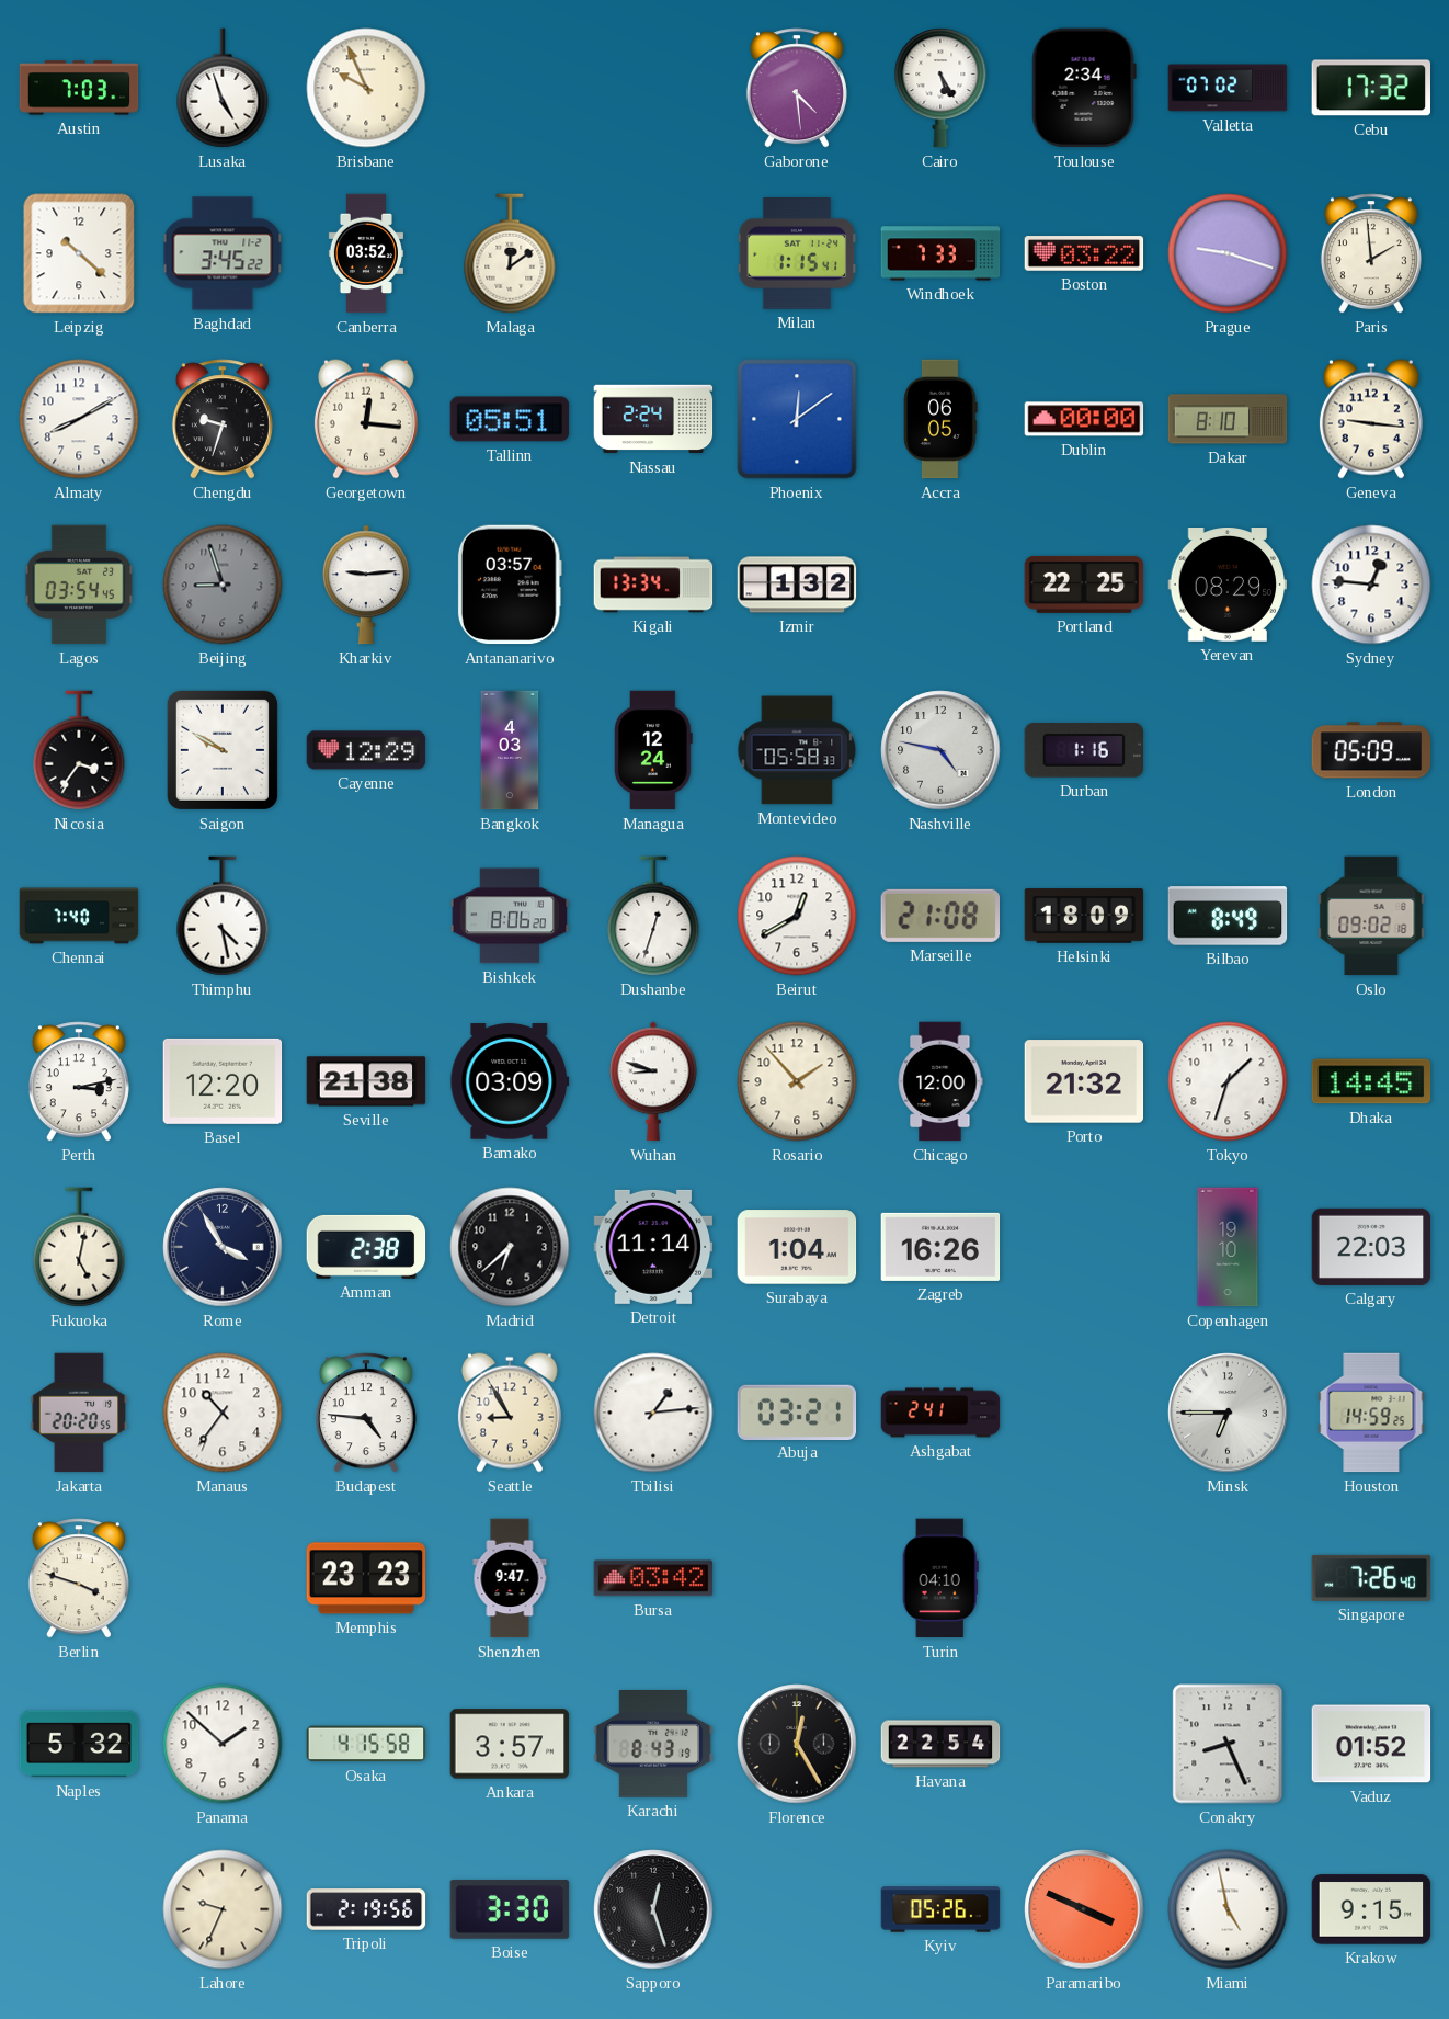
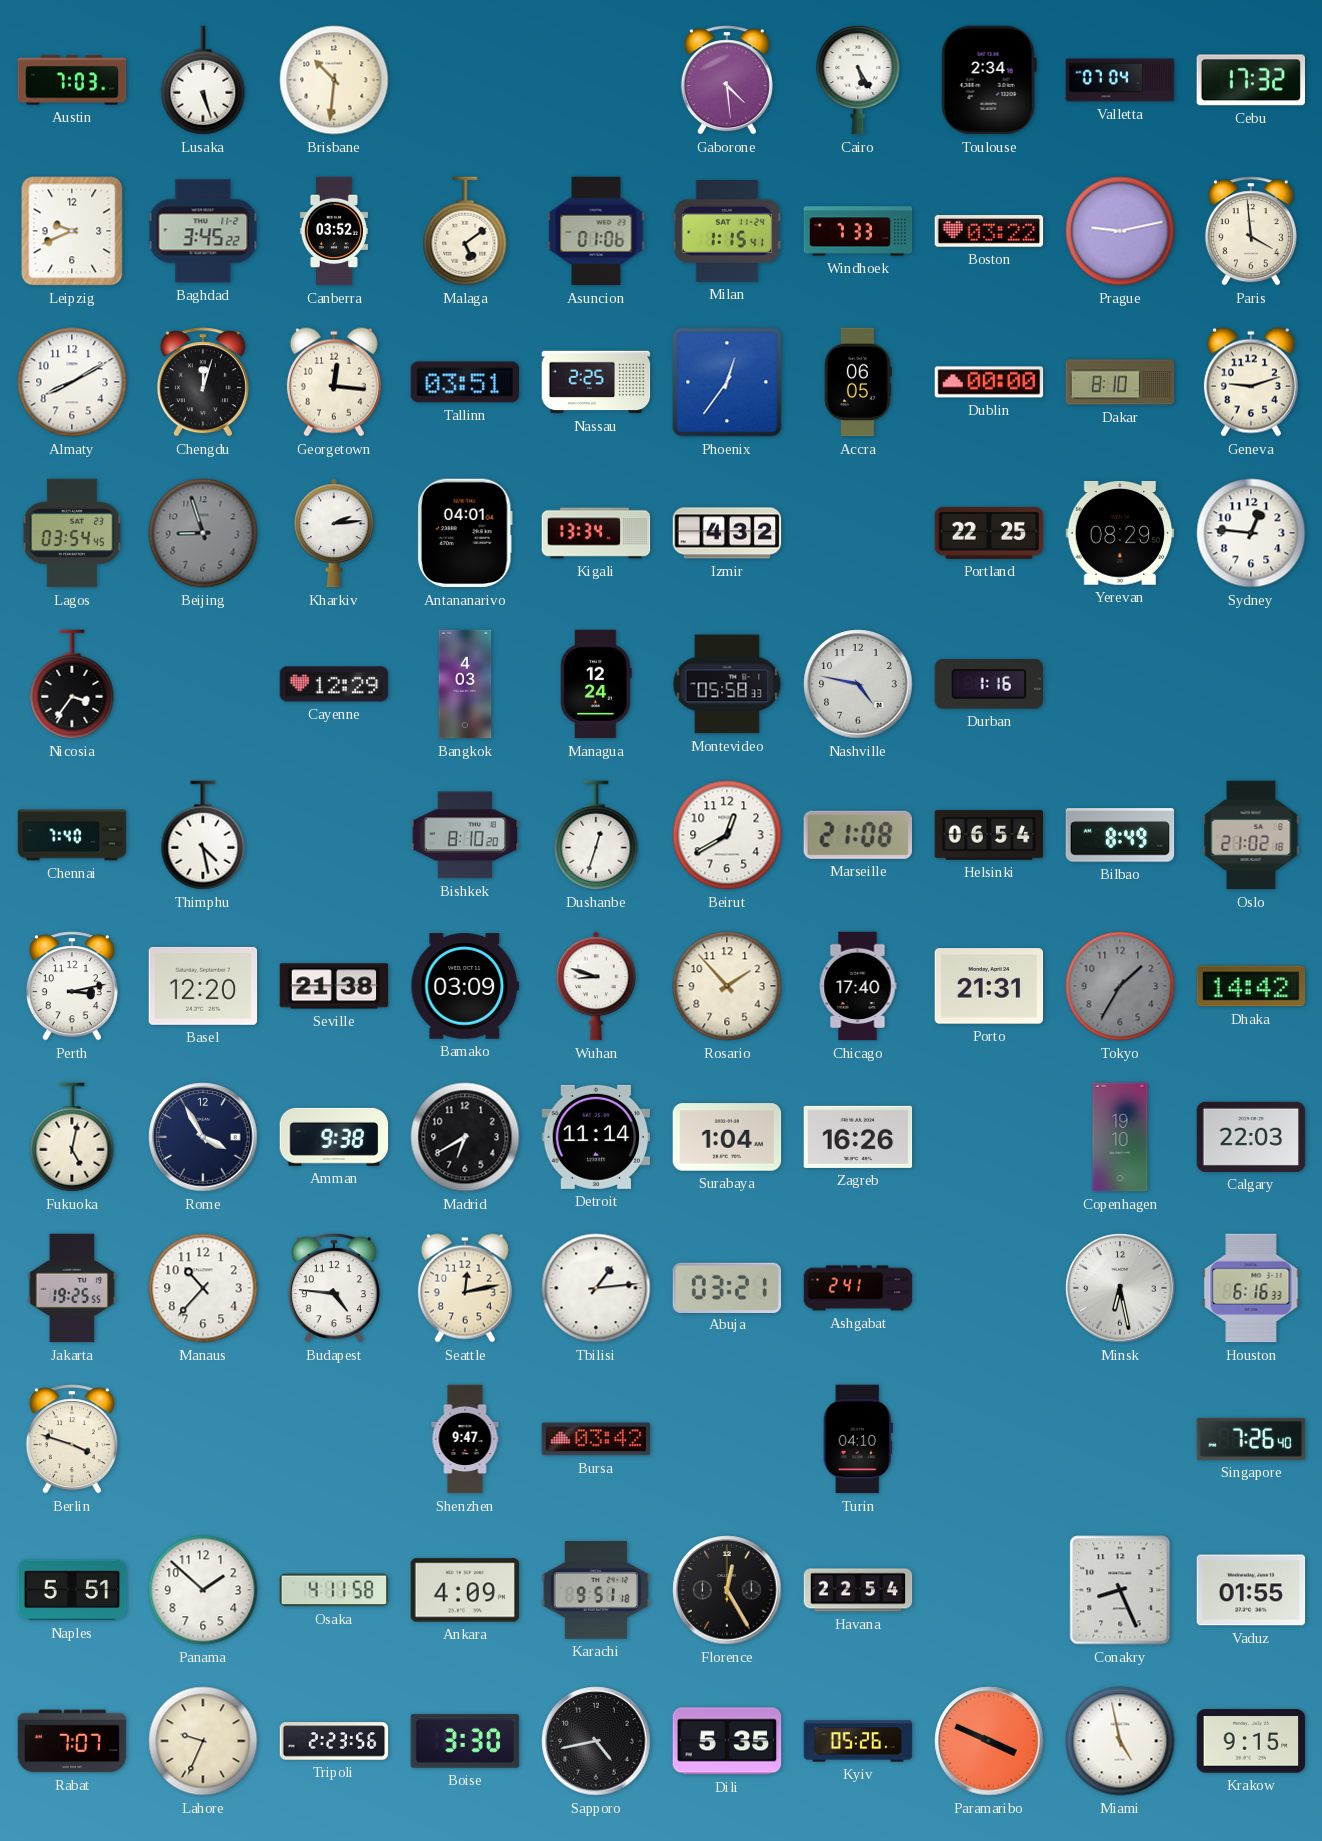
Lusaka: 4:57 -> 5:27 (203, 80)
Brisbane: 9:56 -> 10:31 (334, 80)
Valletta: 07:02 -> 07:04 (1120, 80)
Leipzig: 10:22 -> 9:41 (72, 231)
Malaga: 12:09 -> 5:09 (465, 231)
Asuncion: none -> 01:06 (596, 231)
Prague: 9:18 -> 9:13 (1120, 231)
Paris: 1:59 -> 3:59 (1251, 231)
Chengdu: 9:33 -> 12:03 (203, 382)
Tallinn: 05:51 -> 03:51 (465, 382)
Nassau: 2:24 -> 2:25 (596, 382)
Phoenix: 12:09 -> 12:36 (727, 382)
Geneva: 9:16 -> 9:12 (1251, 382)
Kharkiv: 9:14 -> 2:14 (334, 533)
Antananarivo: 03:57 -> 04:01 (465, 533)
Izmir: 1:32 -> 4:32 (727, 533)
Saigon: 9:50 -> none (223, 750)
London: 05:09 -> none (1371, 750)
Bishkek: 8:06 -> 8:10 (465, 835)
Helsinki: 18:09 -> 06:54 (989, 835)
Oslo: 09:02 -> 21:02 (1251, 835)
Chicago: 12:00 -> 17:40 (858, 986)
Porto: 21:32 -> 21:31 (989, 986)
Tokyo: 1:33 -> 1:35 (1120, 986)
Tokyo dial: white -> grey (1120, 986)
Dhaka: 14:45 -> 14:42 (1251, 986)
Amman: 2:38 -> 9:38 (334, 1137)
Madrid: 6:38 -> 6:40 (465, 1137)
Jakarta: 20:20 -> 19:25 (72, 1288)
Manaus: 10:36 -> 10:37 (203, 1288)
Seattle: 8:55 -> 12:13 (465, 1288)
Minsk: 6:45 -> 6:28 (1120, 1288)
Houston: 14:59 -> 6:16 (1251, 1288)
Memphis: 23:23 -> none (366, 1578)
Naples: 5:32 -> 5:51 (72, 1590)
Osaka: 4:15 -> 4:11 (334, 1590)
Ankara: 3:57 -> 4:09 (465, 1590)
Karachi: 8:43 -> 9:51 (596, 1591)
Vaduz: 01:52 -> 01:55 (1251, 1590)
Rabat: none -> 7:07 (72, 1741)
Tripoli: 2:19 -> 2:23 (334, 1741)
Sapporo: 12:27 -> 4:43 (596, 1741)
Dili: none -> 5:35 (727, 1741)
